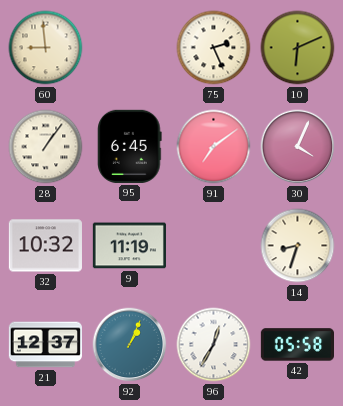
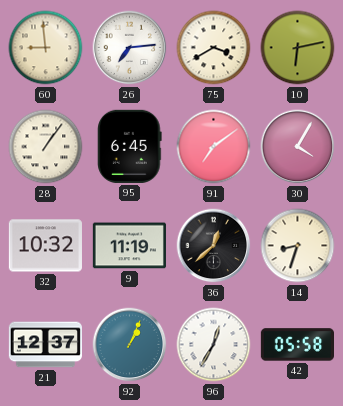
26: none -> 7:14 (130, 48)
75: 2:26 -> 3:40 (214, 48)
10: 6:11 -> 6:13 (298, 48)
30: 4:04 -> 4:05 (298, 147)
36: none -> 12:38 (214, 246)
